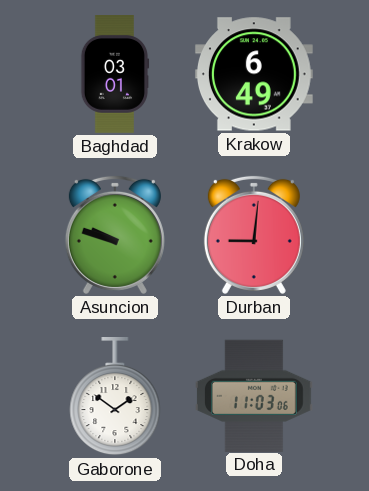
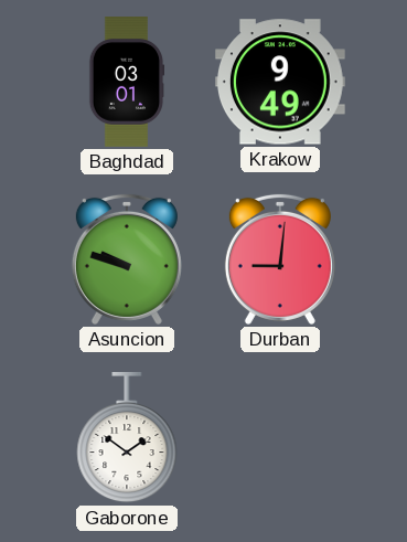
Krakow: 6:49 -> 9:49 (280, 82)
Doha: 11:03 -> none (255, 395)
